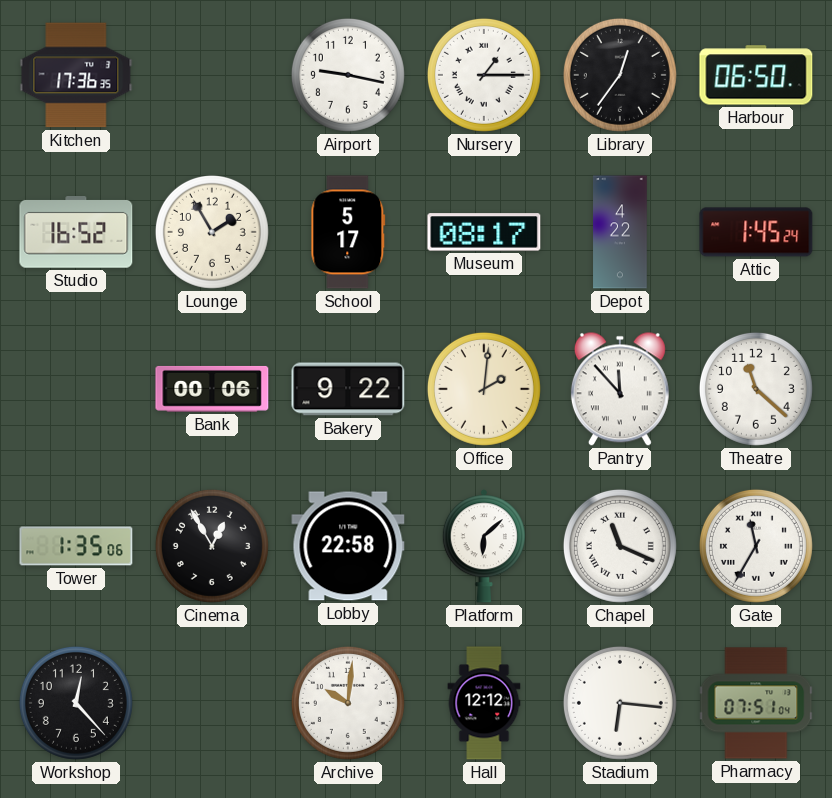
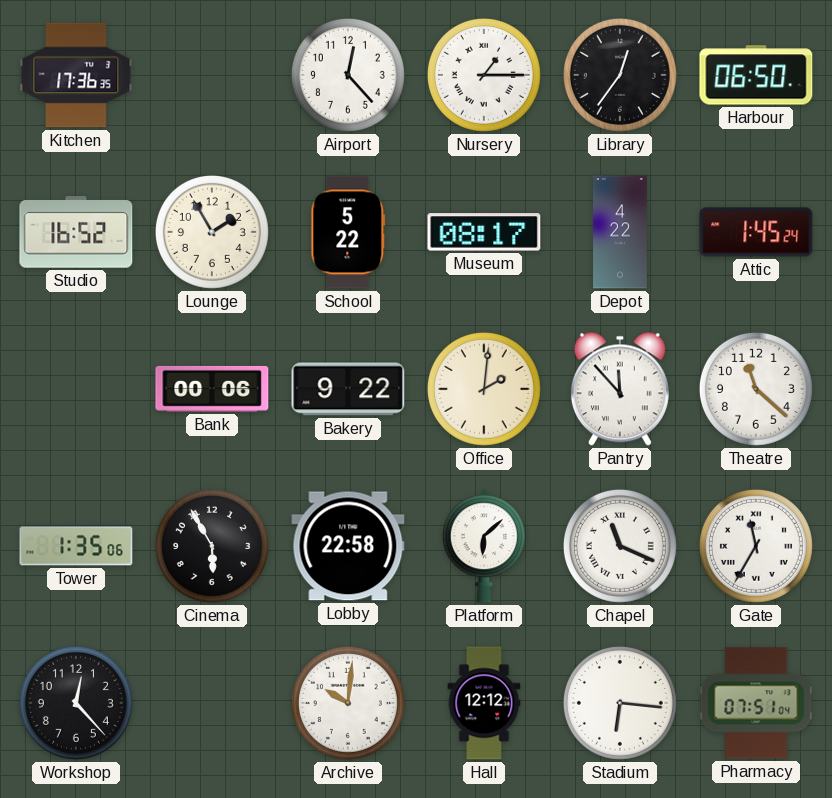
Airport: 9:17 -> 12:23 (348, 75)
School: 5:17 -> 5:22 (348, 232)
Cinema: 12:55 -> 5:55 (212, 546)
